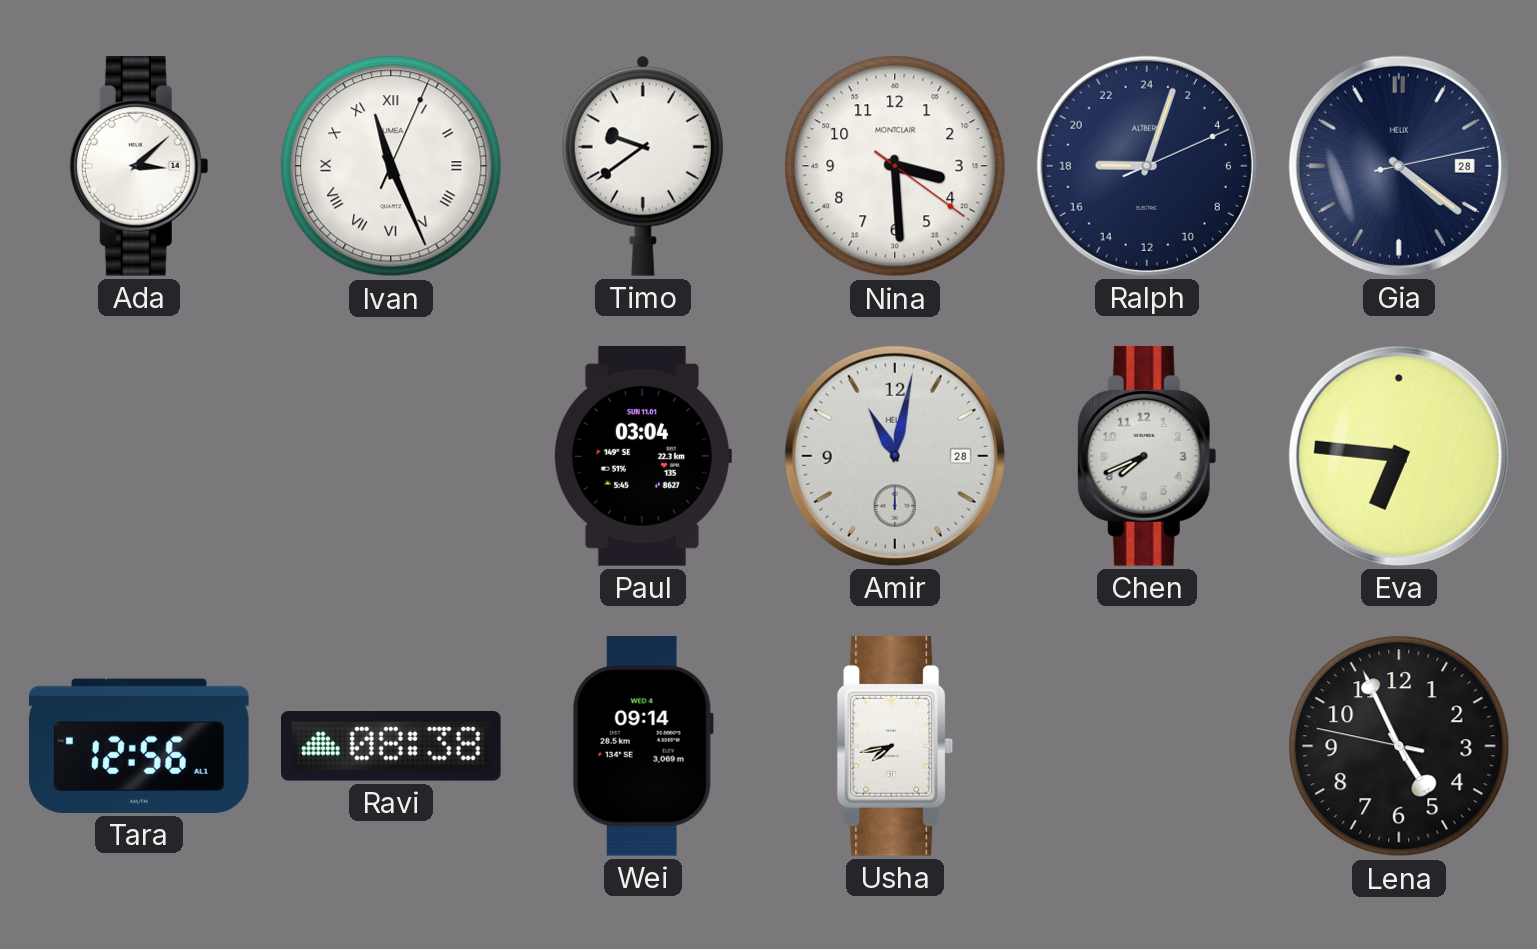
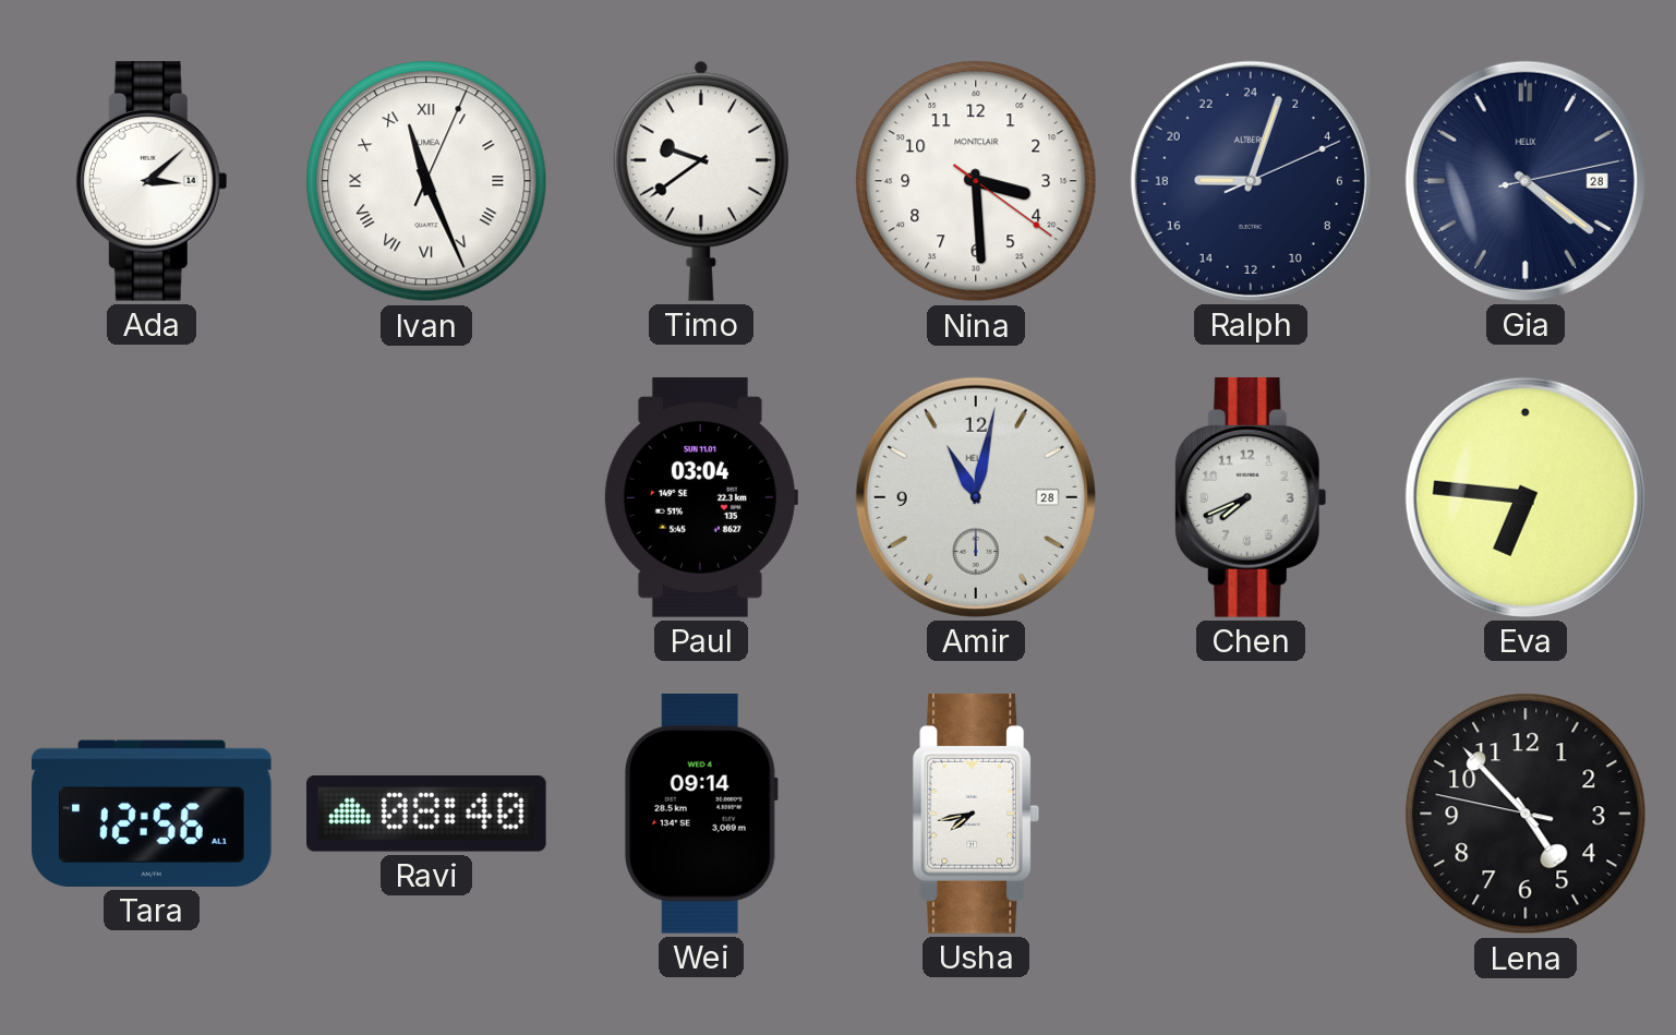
Ravi: 08:38 -> 08:40 (427, 815)
Lena: 4:55 -> 4:52 (1526, 814)
